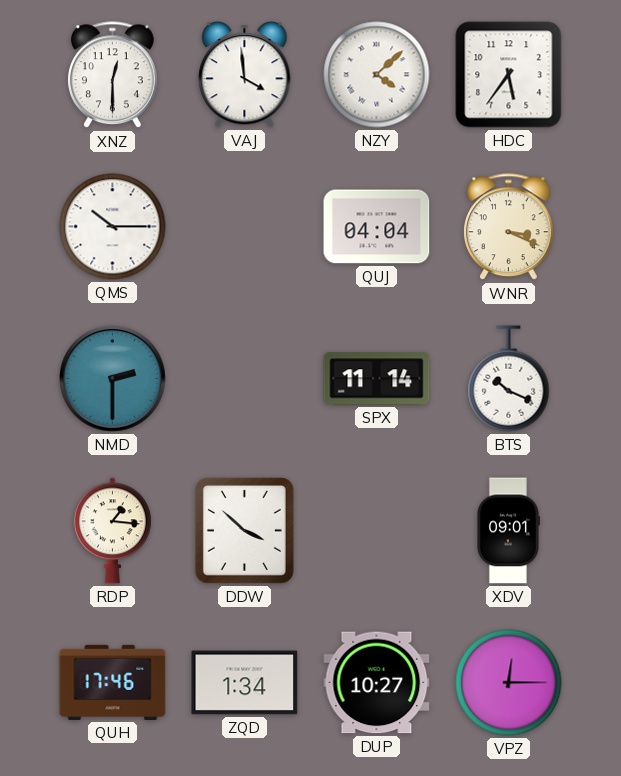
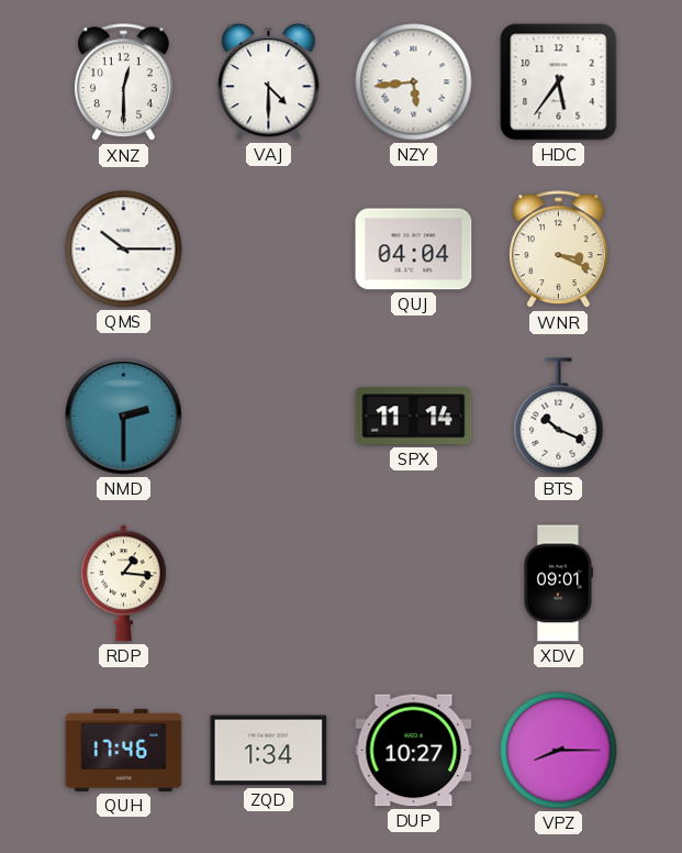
VAJ: 3:59 -> 4:30 (269, 82)
NZY: 4:08 -> 5:44 (414, 82)
DDW: 3:52 -> none (244, 530)
VPZ: 12:15 -> 8:15 (559, 751)
